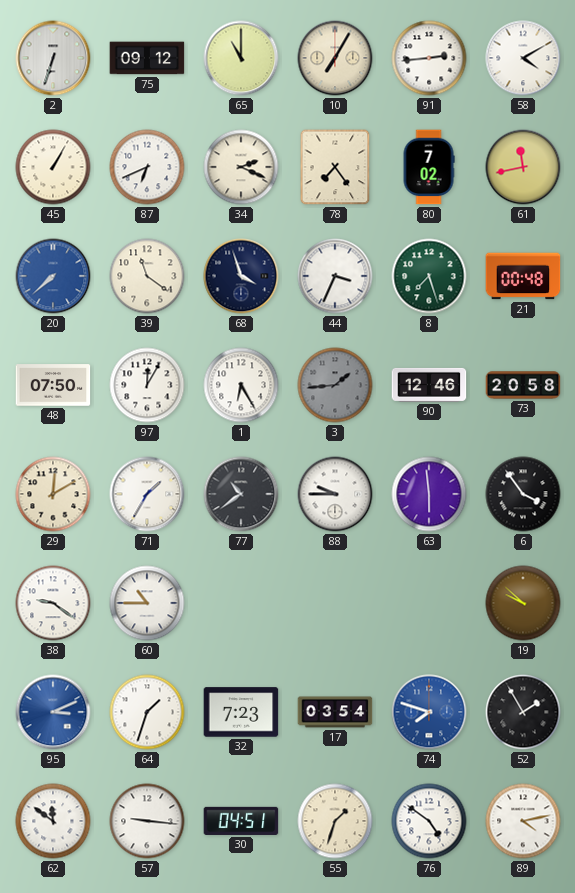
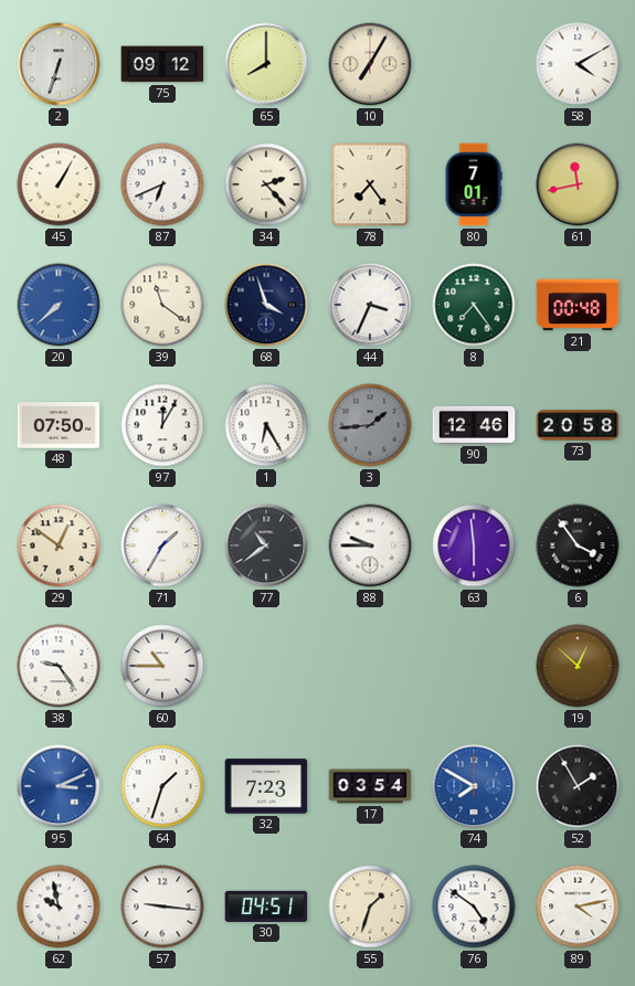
65: 11:00 -> 8:00 (266, 64)
91: 2:44 -> none (429, 58)
34: 2:19 -> 2:23 (266, 184)
80: 7:02 -> 7:01 (474, 184)
8: 7:27 -> 7:24 (474, 305)
29: 12:10 -> 12:51 (59, 545)
38: 9:21 -> 9:24 (59, 666)
19: 9:52 -> 12:52 (578, 666)
74: 7:48 -> 7:50 (474, 786)
62: 11:51 -> 9:58 (59, 907)
